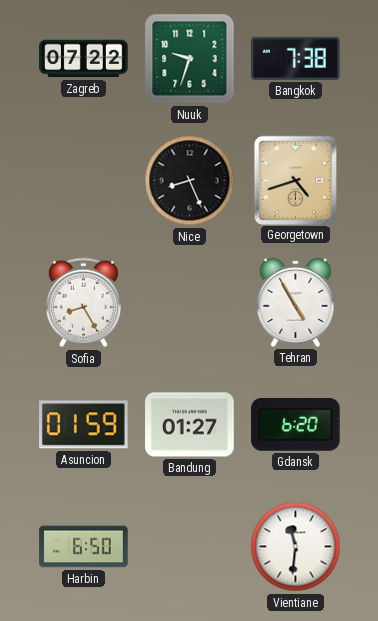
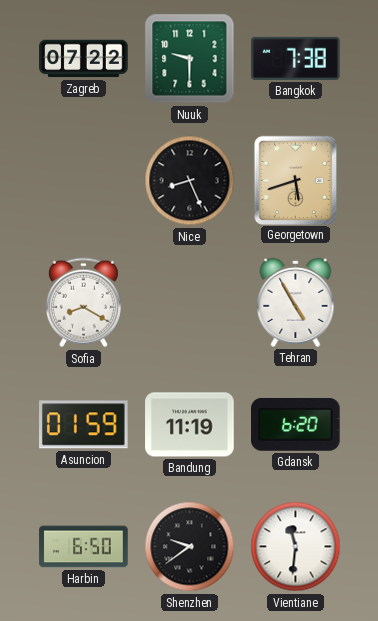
Nuuk: 9:33 -> 9:30 (190, 59)
Georgetown: 4:42 -> 5:42 (295, 180)
Sofia: 8:25 -> 8:20 (83, 303)
Bandung: 01:27 -> 11:19 (190, 425)
Shenzhen: none -> 9:39 (190, 547)
